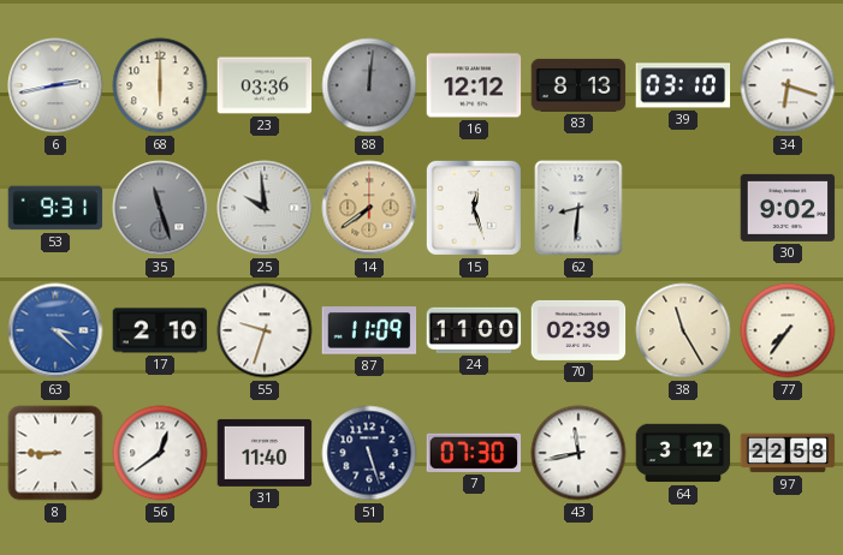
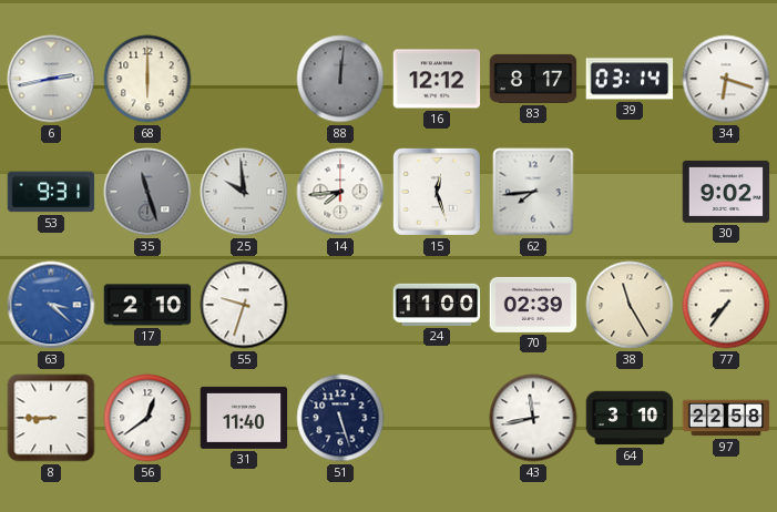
23: 03:36 -> none (265, 85)
83: 8:13 -> 8:17 (533, 79)
39: 03:10 -> 03:14 (630, 79)
14: 7:39 -> 7:44 (340, 192)
14 dial: champagne -> white (340, 192)
62: 8:31 -> 7:44 (533, 192)
87: 11:09 -> none (369, 330)
7: 07:30 -> none (474, 453)
64: 3:12 -> 3:10 (630, 418)
